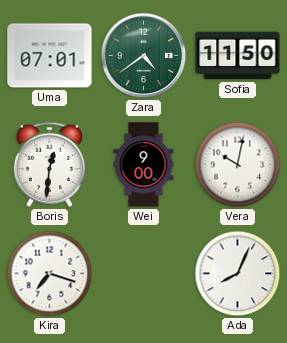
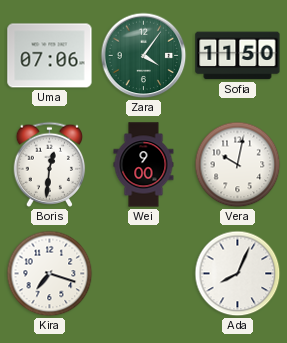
Uma: 07:01 -> 07:06 (50, 56)
Zara: 4:39 -> 4:06 (144, 56)
